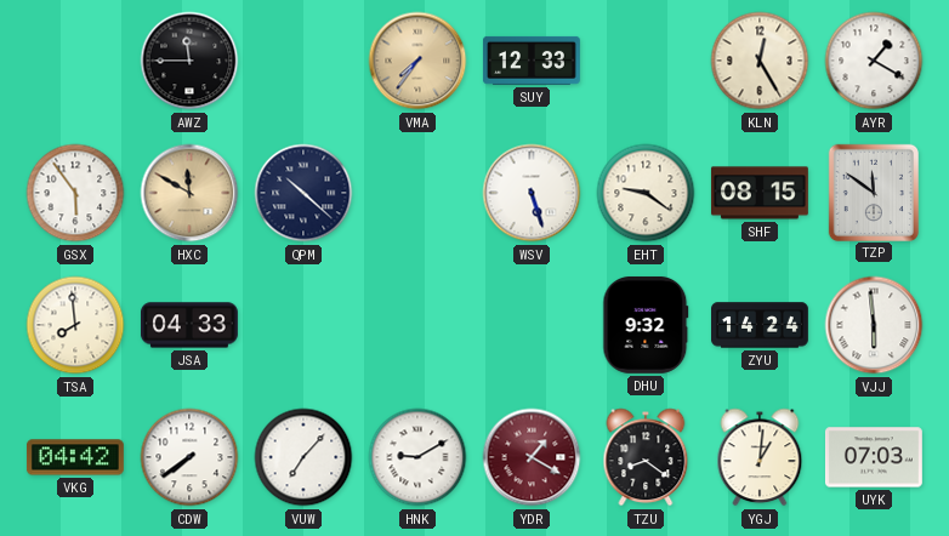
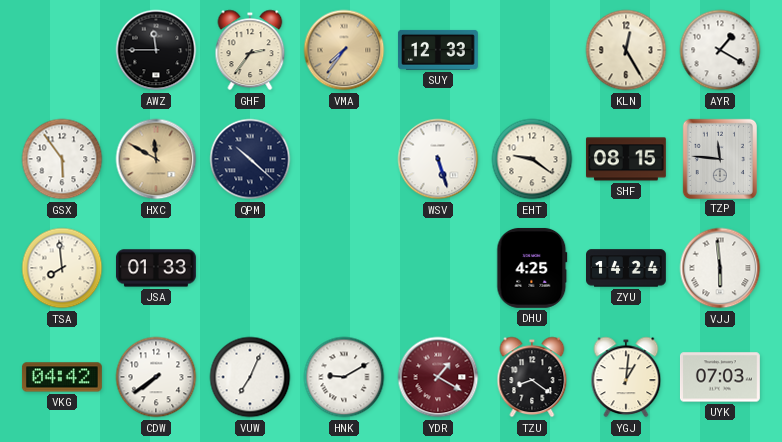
GHF: none -> 2:36 (250, 50)
TZP: 11:51 -> 11:46 (719, 158)
JSA: 04:33 -> 01:33 (156, 268)
DHU: 9:32 -> 4:25 (532, 268)
VUW: 7:07 -> 7:04 (250, 377)
